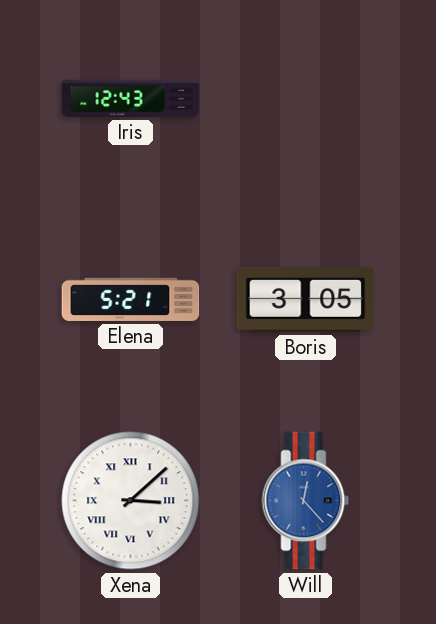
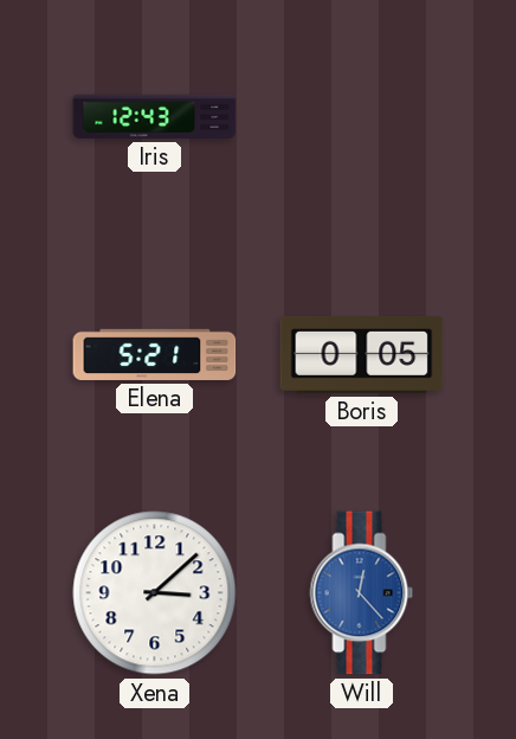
Boris: 3:05 -> 0:05 (362, 354)
Xena numerals: Roman -> Arabic (155, 593)
